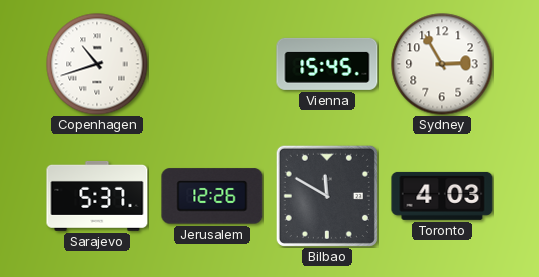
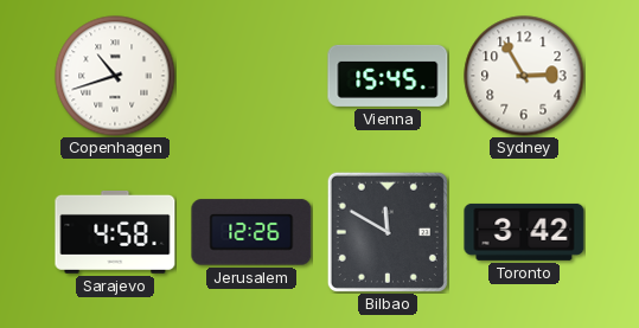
Sarajevo: 5:37 -> 4:58 (115, 232)
Toronto: 4:03 -> 3:42 (524, 232)
